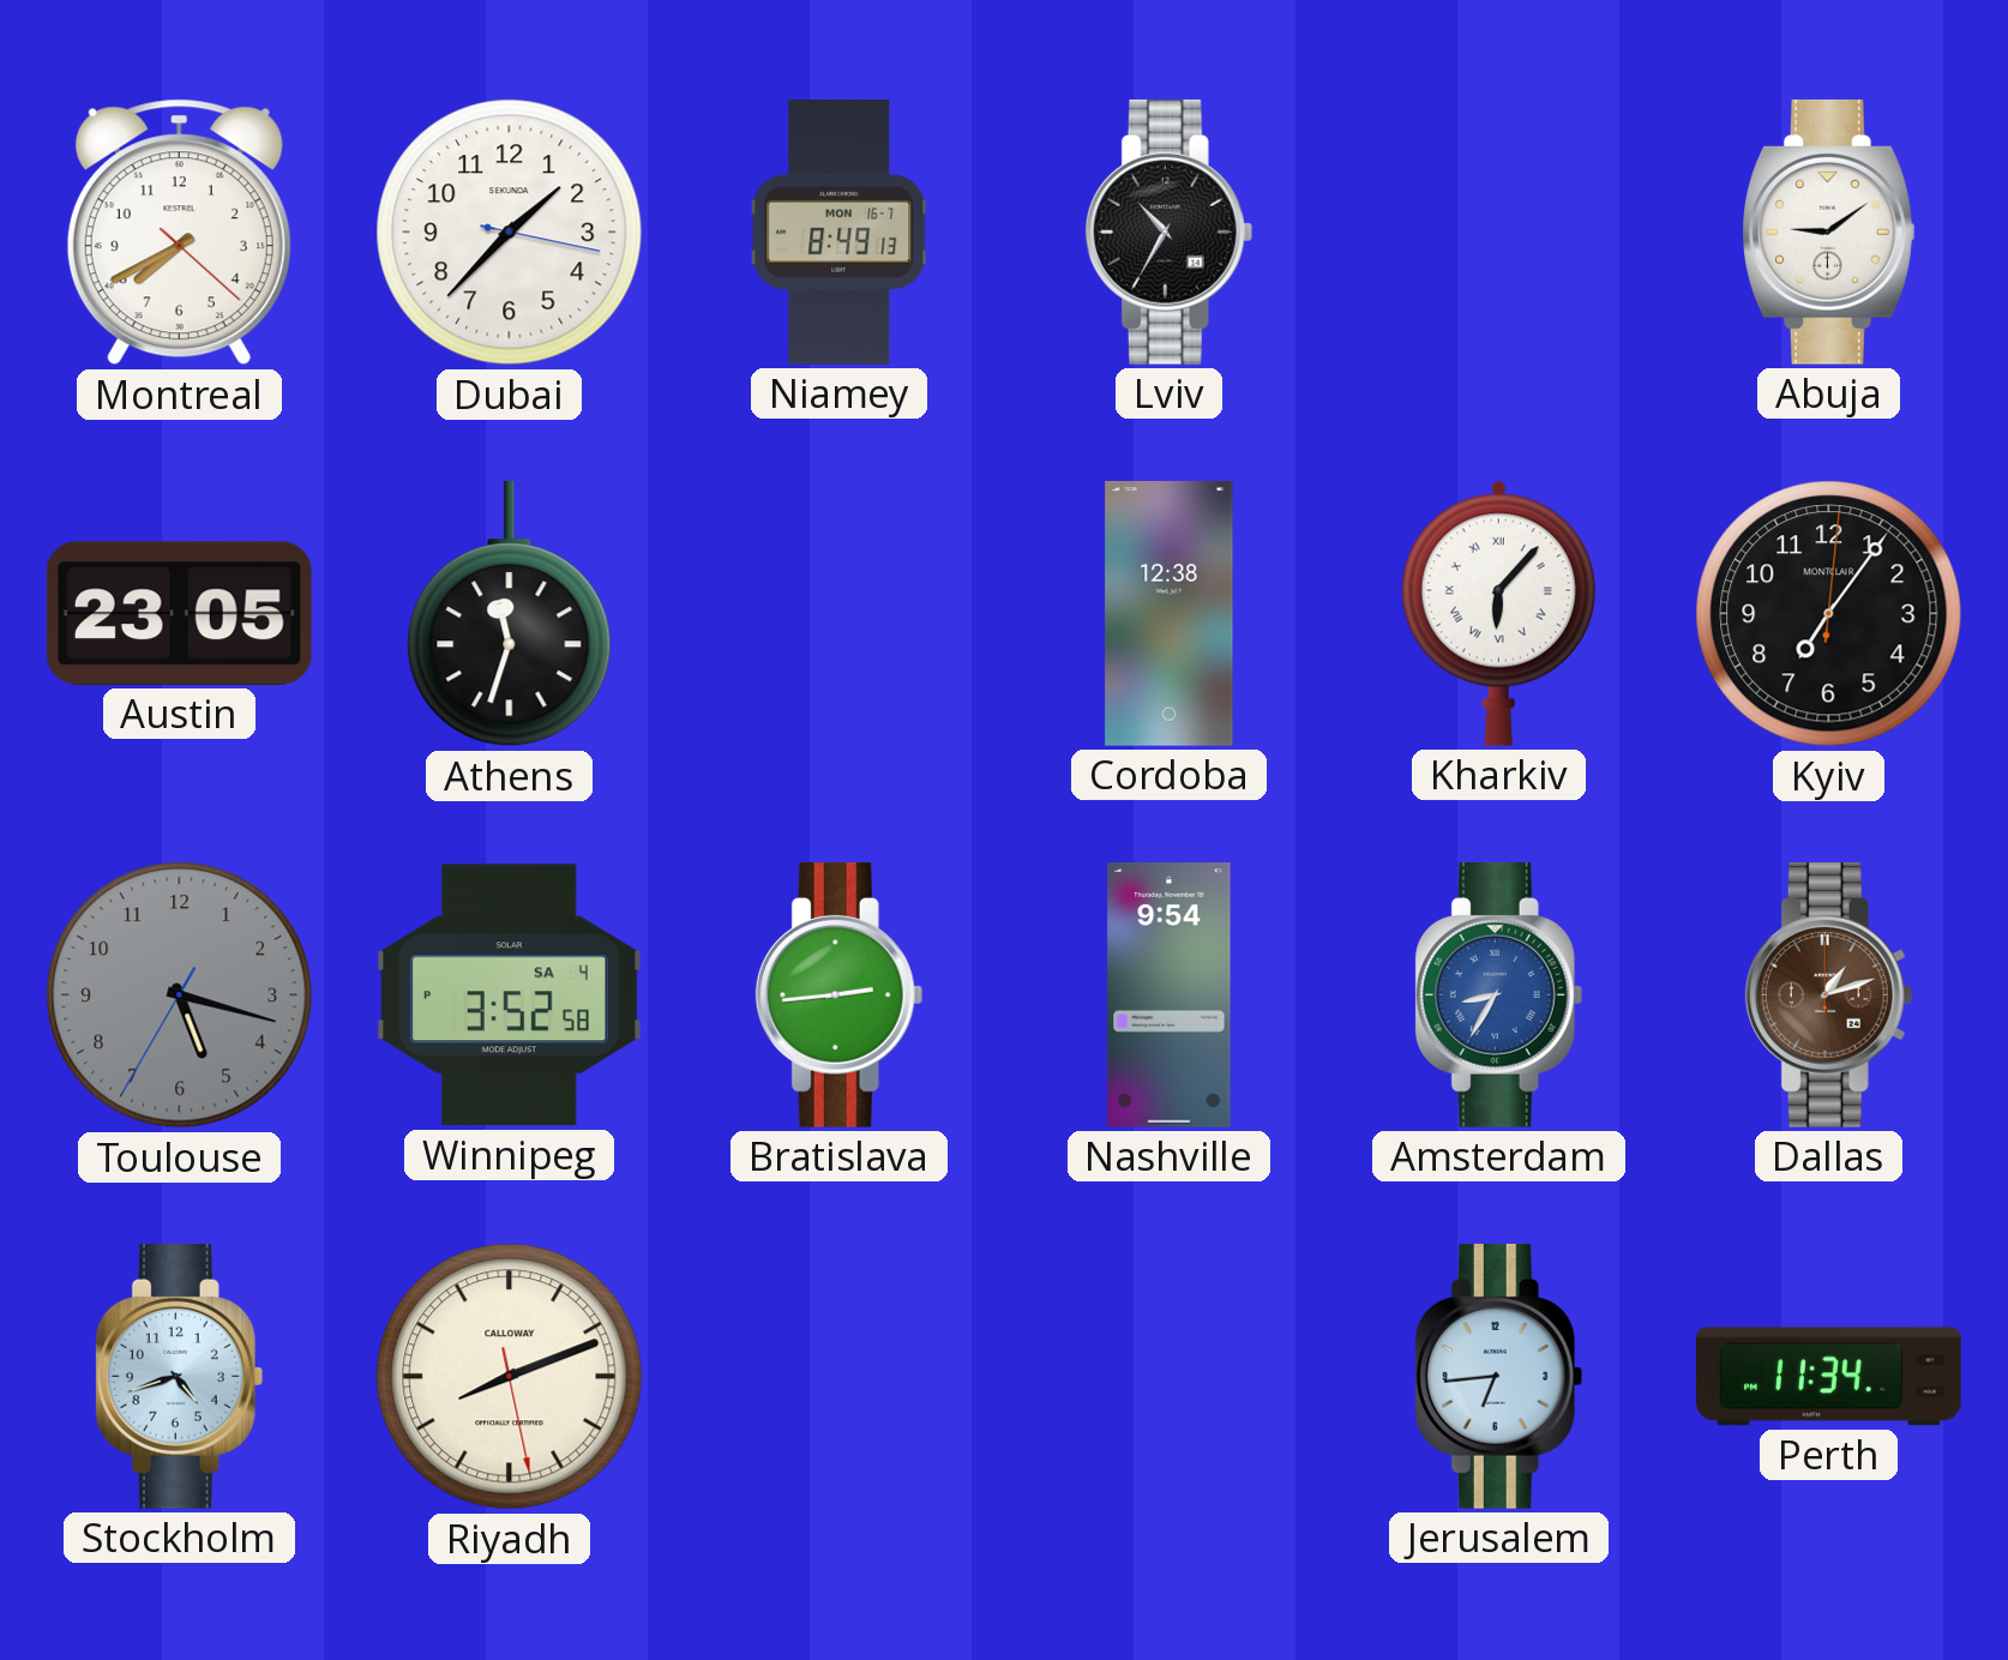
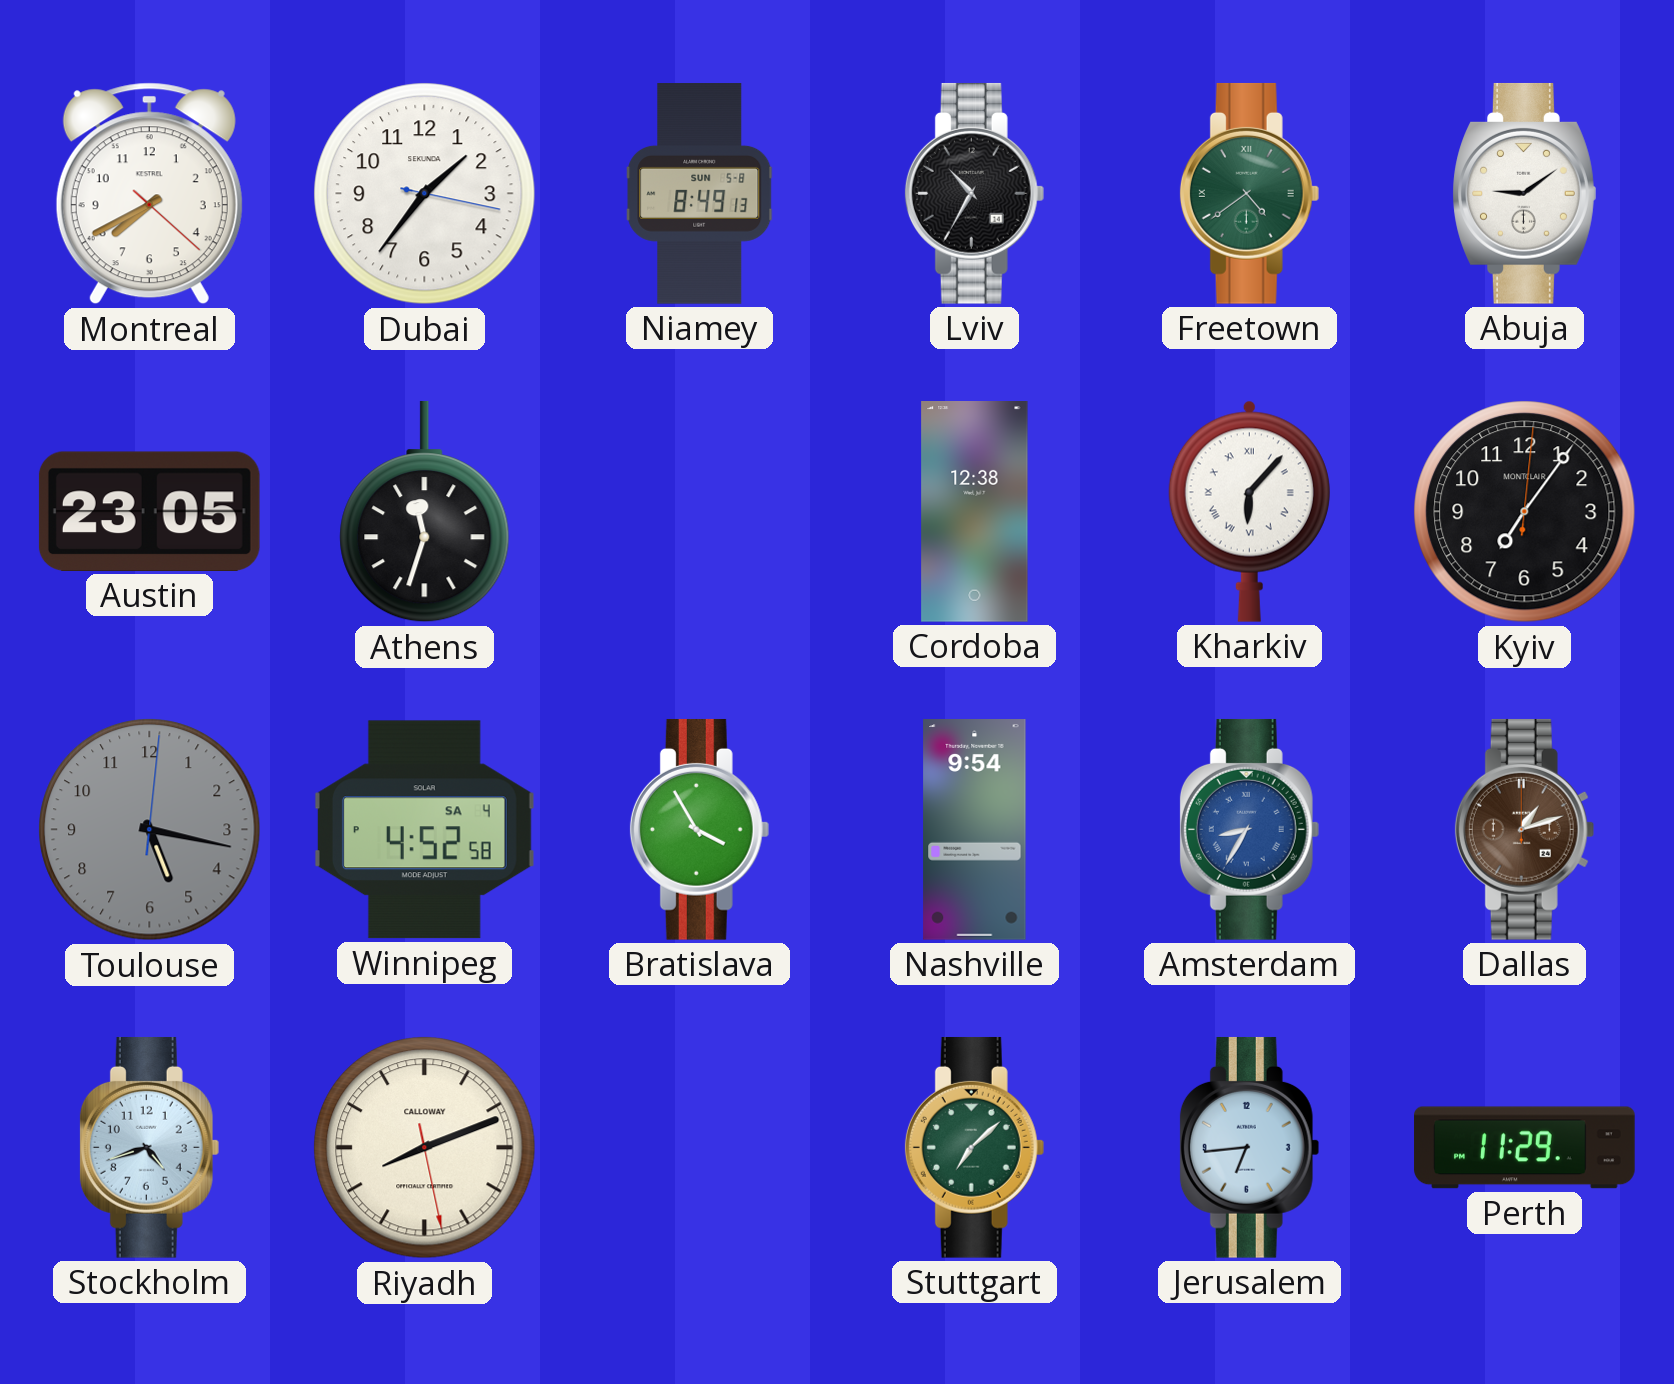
Dubai: 1:37 -> 1:36 (425, 194)
Niamey date: MON 16-7 -> SUN 5-8 (700, 194)
Freetown: none -> 4:39 (1250, 193)
Toulouse: 5:17:35 -> 5:17:01 (150, 830)
Winnipeg: 3:52 -> 4:52 (424, 830)
Bratislava: 2:44 -> 3:55 (700, 829)
Stuttgart: none -> 7:08 (975, 1147)
Perth: 11:34 -> 11:29 (1525, 1148)
